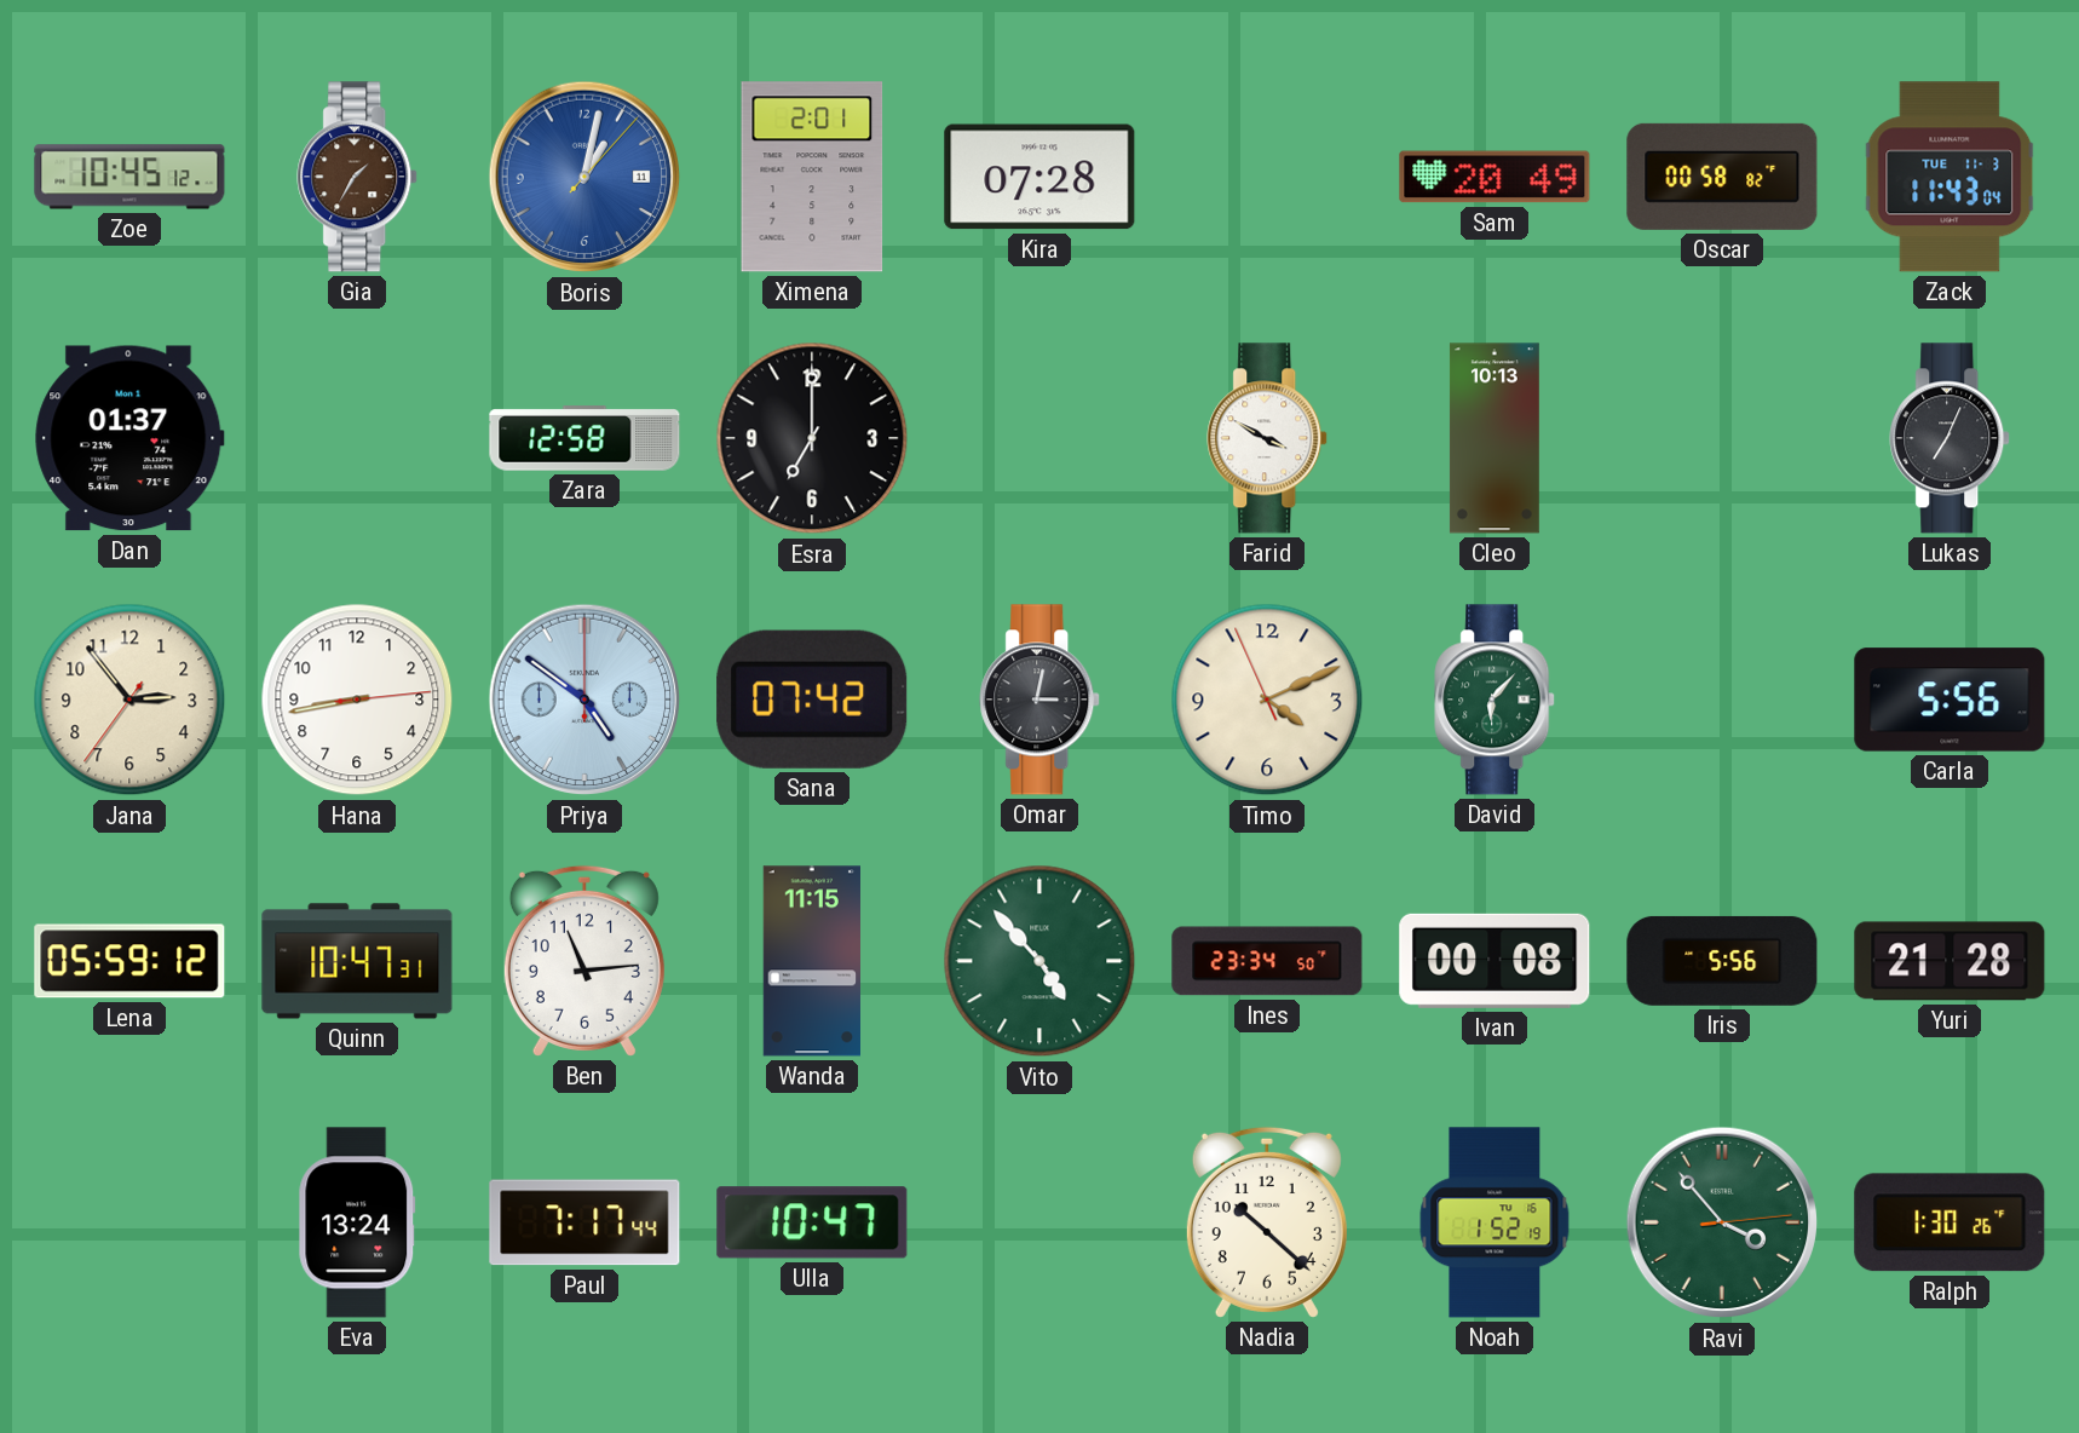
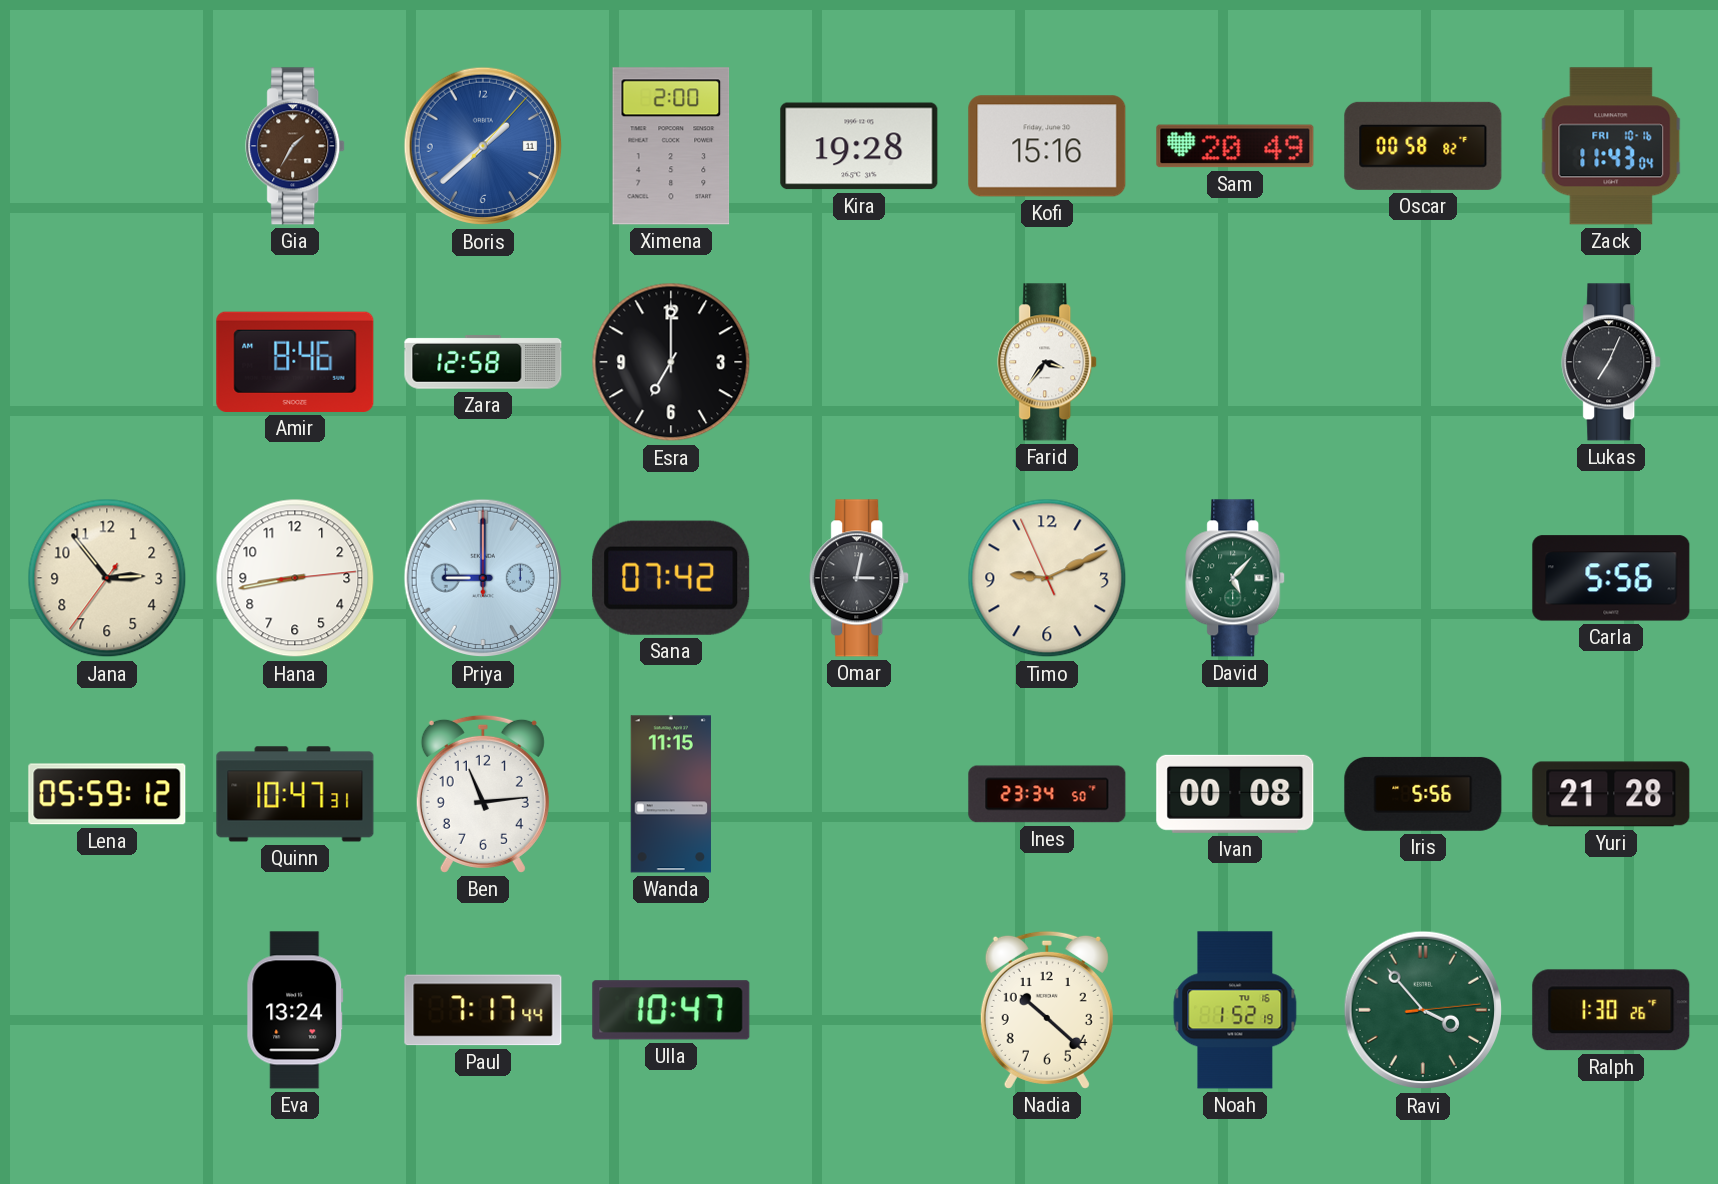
Zoe: 10:45 -> none (129, 177)
Boris: 1:02 -> 1:38 (483, 146)
Ximena: 2:01 -> 2:00 (671, 146)
Kira: 07:28 -> 19:28 (859, 146)
Kofi: none -> 15:16 (1047, 146)
Zack date: TUE 11-3 -> FRI 10-16 (1611, 146)
Dan: 01:37 -> none (129, 438)
Amir: none -> 8:46 (295, 362)
Farid: 3:50 -> 3:36 (1048, 362)
Cleo: 10:13 -> none (1495, 438)
Priya: 4:51 -> 9:00 (483, 578)
Timo: 4:10 -> 9:10 (1047, 578)
David: 6:07 -> 5:07 (1236, 578)
Vito: 4:53 -> none (1039, 961)
